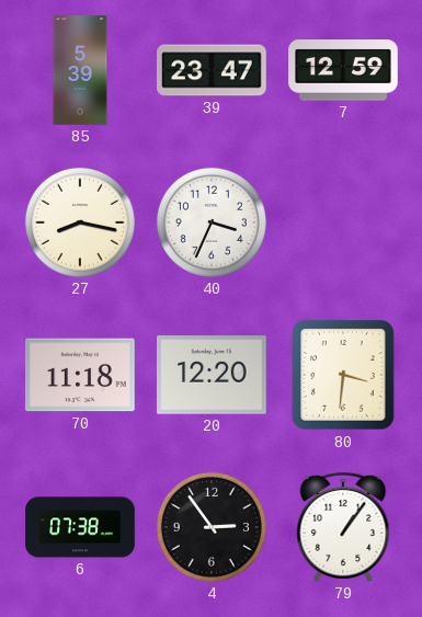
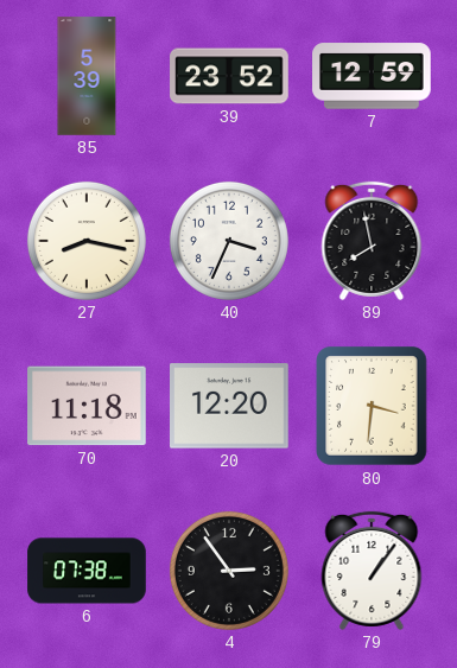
39: 23:47 -> 23:52 (229, 76)
89: none -> 7:58 (372, 241)
